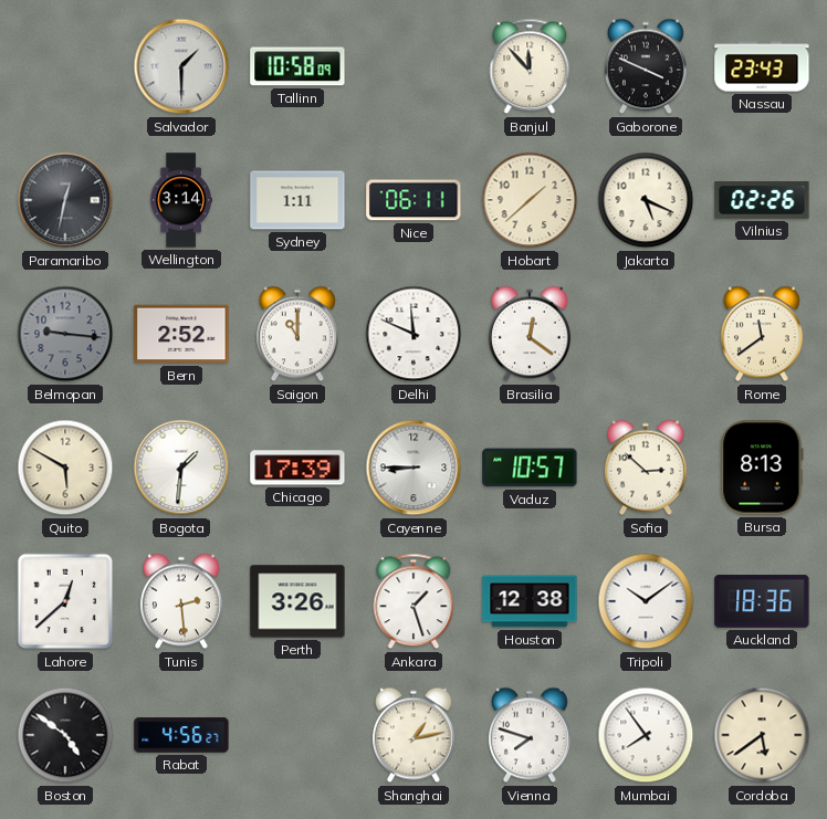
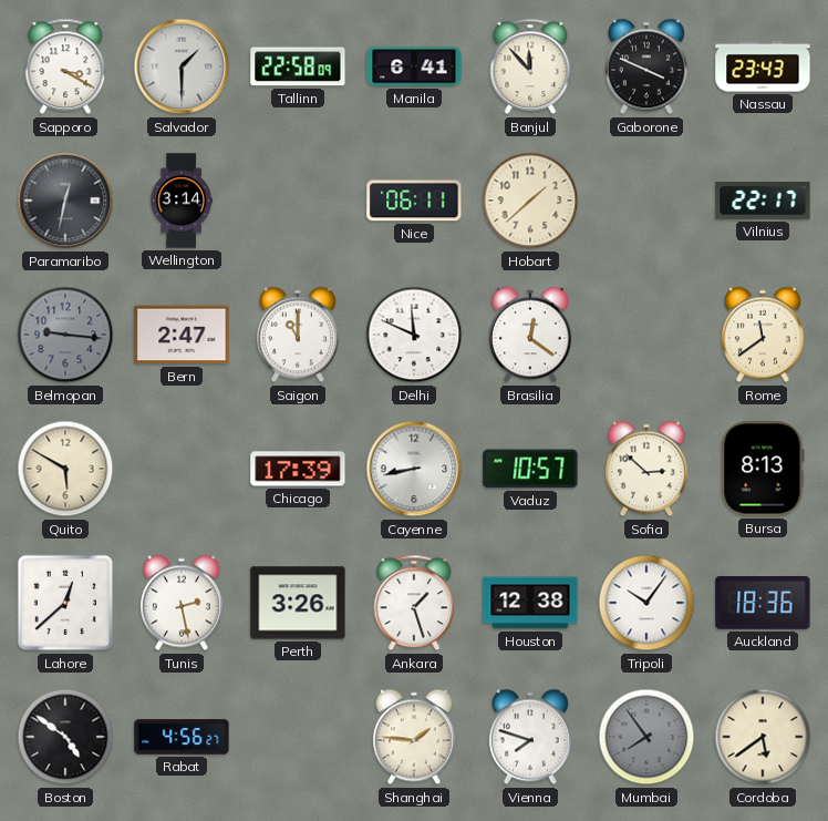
Sapporo: none -> 3:20 (65, 66)
Tallinn: 10:58 -> 22:58 (298, 66)
Manila: none -> 6:41 (414, 66)
Sydney: 1:11 -> none (297, 200)
Jakarta: 5:19 -> none (646, 200)
Vilnius: 02:26 -> 22:17 (763, 201)
Bern: 2:52 -> 2:47 (182, 335)
Bogota: 1:31 -> none (181, 468)
Cayenne: 8:45 -> 8:43 (414, 469)
Tunis: 2:29 -> 2:28 (182, 603)
Tripoli: 10:09 -> 10:06 (646, 603)
Shanghai: 1:13 -> 1:46 (414, 737)
Mumbai dial: white -> grey (646, 737)
